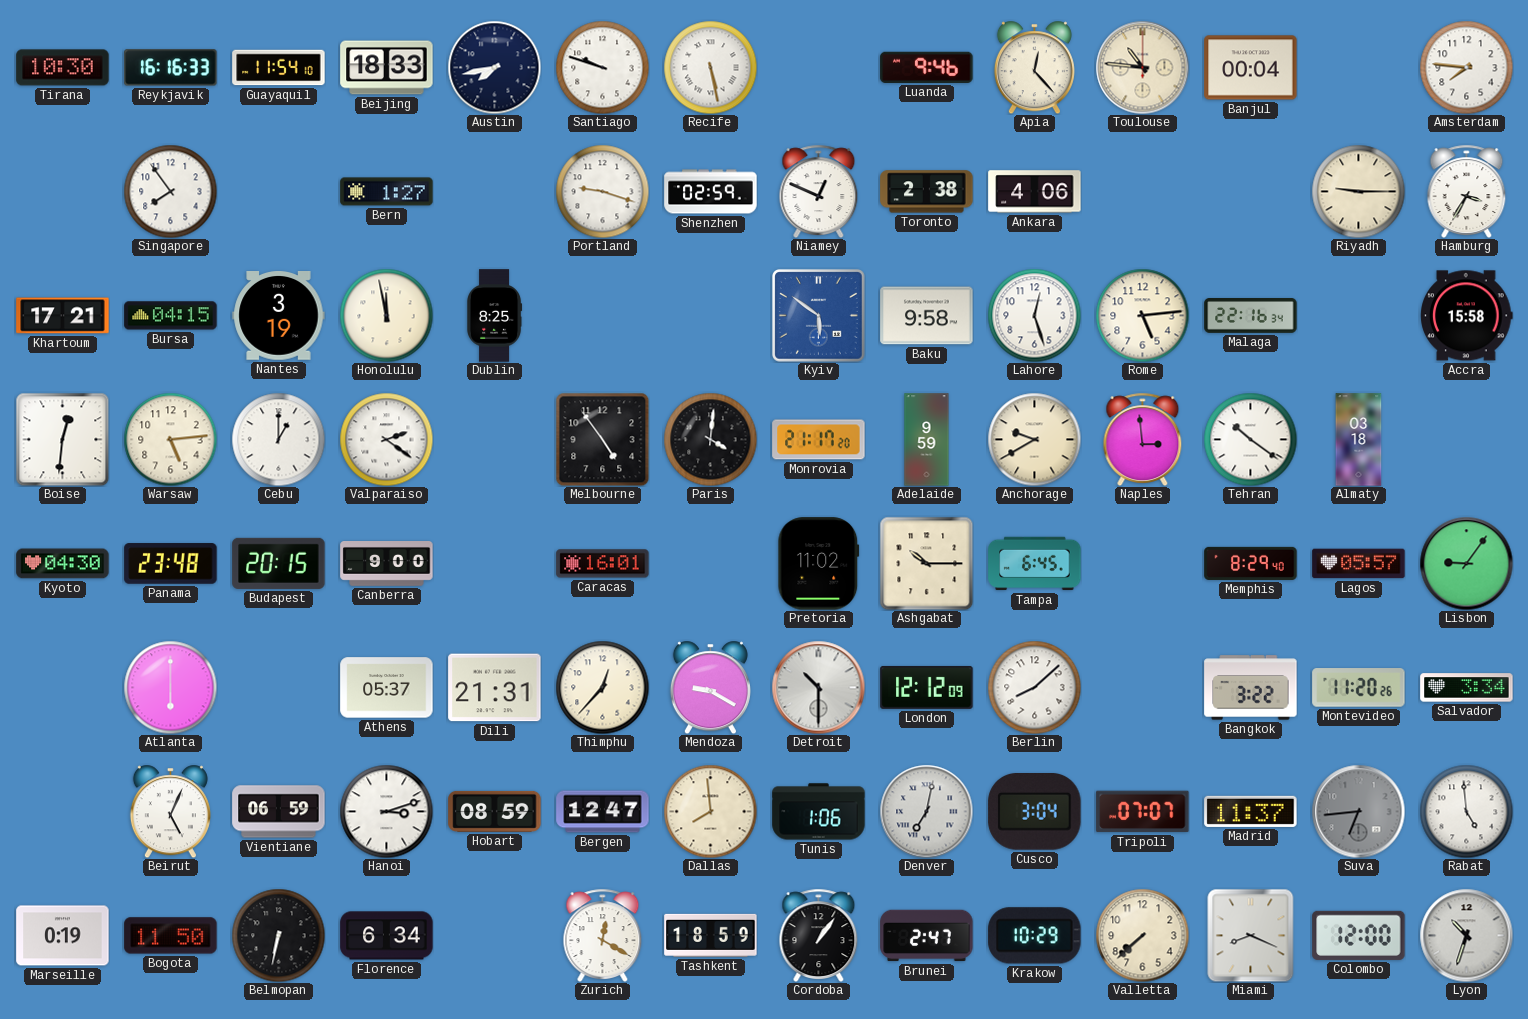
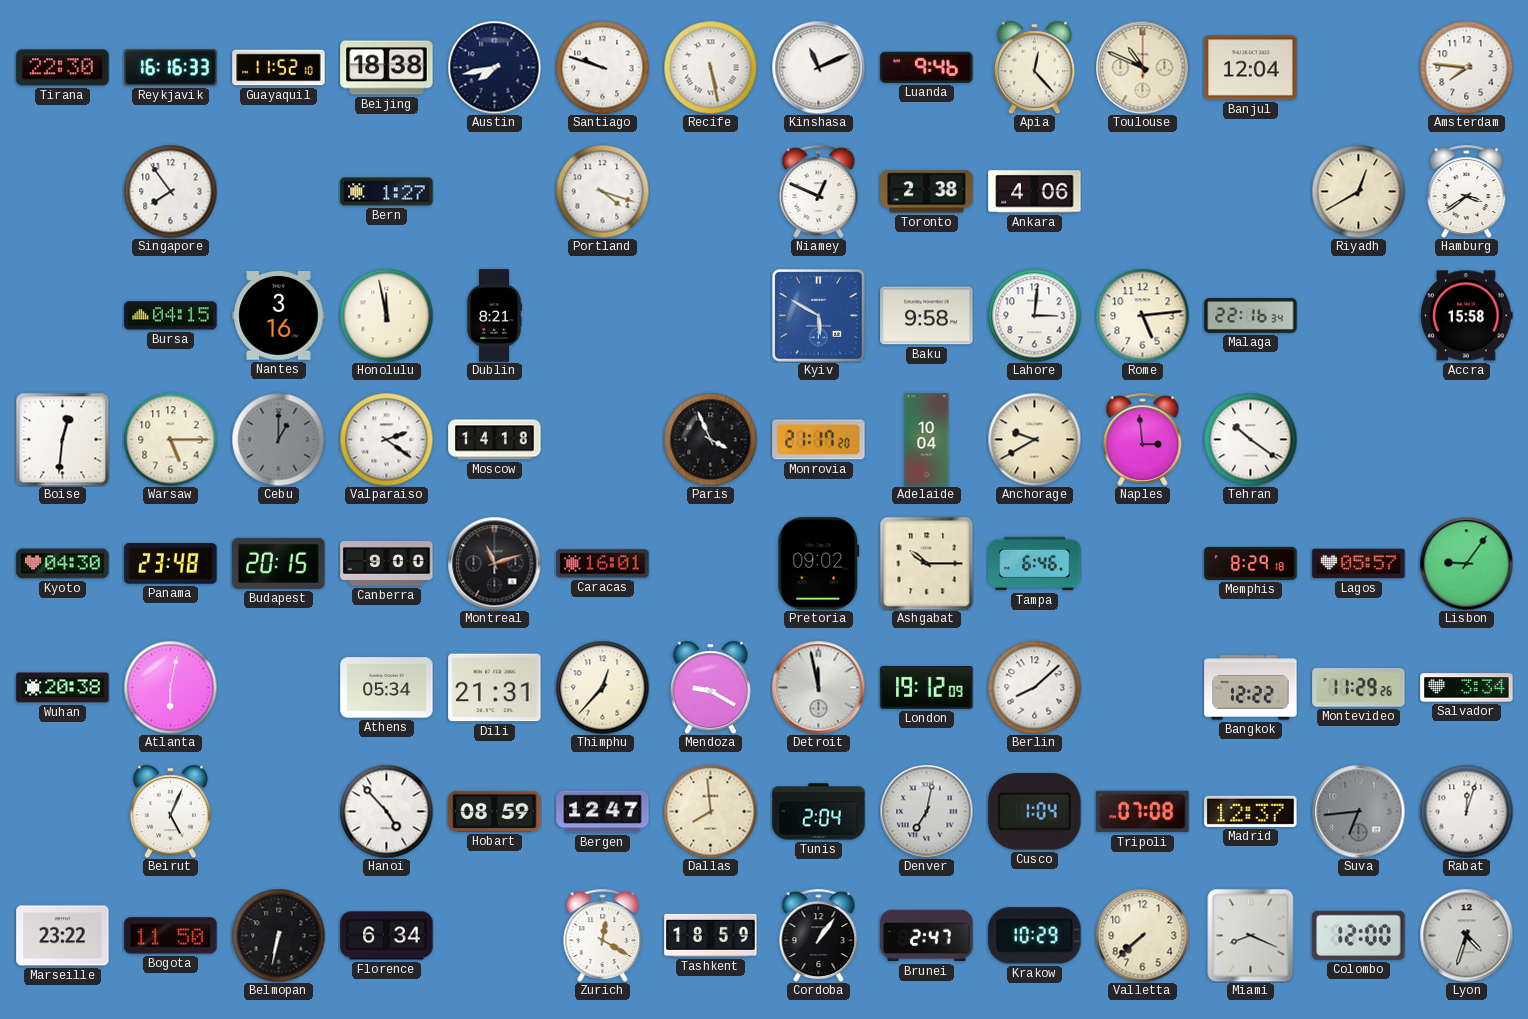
Tirana: 10:30 -> 22:30 (63, 68)
Guayaquil: 11:54 -> 11:52 (279, 68)
Beijing: 18:33 -> 18:38 (387, 68)
Kinshasa: none -> 11:11 (818, 67)
Toulouse: 10:46 -> 10:49 (1142, 67)
Banjul: 00:04 -> 12:04 (1251, 68)
Portland: 9:18 -> 4:18 (602, 191)
Shenzhen: 02:59 -> none (711, 192)
Riyadh: 9:15 -> 12:40 (1358, 191)
Hamburg: 3:35 -> 3:39 (1467, 191)
Khartoum: 17:21 -> none (63, 316)
Nantes: 3:19 -> 3:16 (279, 316)
Dublin: 8:25 -> 8:21 (495, 316)
Kyiv: 5:51 -> 5:50 (819, 316)
Lahore: 12:27 -> 3:01 (1034, 315)
Warsaw: 5:14 -> 5:15 (170, 439)
Cebu dial: white -> grey (278, 439)
Moscow: none -> 14:18 (495, 440)
Melbourne: 4:54 -> none (602, 439)
Paris: 4:01 -> 3:56 (710, 439)
Adelaide: 9:59 -> 10:04 (927, 440)
Almaty: 03:18 -> none (1359, 440)
Montreal: none -> 11:12 (494, 563)
Pretoria: 11:02 -> 09:02 (819, 564)
Tampa: 6:45 -> 6:46 (1035, 564)
Memphis: 8:29:40 -> 8:29:18 (1251, 563)
Wuhan: none -> 20:38 (63, 688)
Atlanta: 6:00 -> 6:02 (170, 687)
Athens: 05:37 -> 05:34 (387, 688)
Detroit: 10:30 -> 11:58 (818, 687)
London: 12:12 -> 19:12 (927, 687)
Bangkok: 3:22 -> 12:22 (1251, 688)
Montevideo: 11:20 -> 11:29 (1359, 688)
Vientiane: 06:59 -> none (279, 812)
Hanoi: 3:12 -> 4:53 (386, 811)
Tunis: 1:06 -> 2:04 (819, 812)
Cusco: 3:04 -> 1:04 (1035, 812)
Tripoli: 07:07 -> 07:08 (1143, 812)
Madrid: 11:37 -> 12:37 (1251, 811)
Rabat: 4:59 -> 12:03 (1466, 811)
Marseille: 0:19 -> 23:22 (63, 936)
Lyon: 10:33 -> 4:33 (1466, 935)
